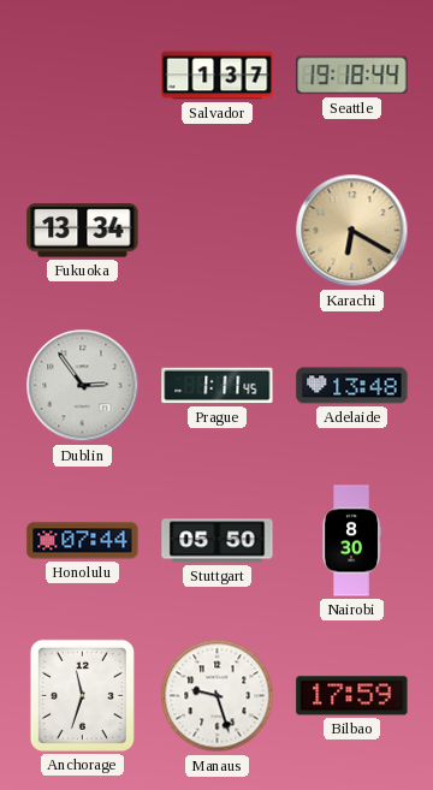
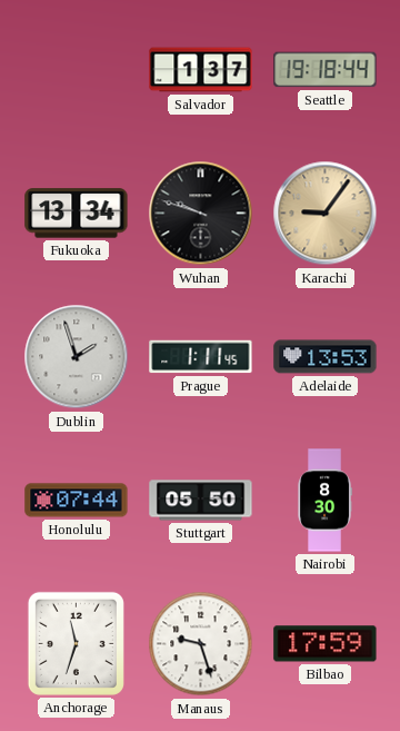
Wuhan: none -> 9:48 (201, 214)
Karachi: 6:20 -> 9:06 (326, 214)
Dublin: 2:54 -> 1:57 (77, 357)
Adelaide: 13:48 -> 13:53 (326, 357)
